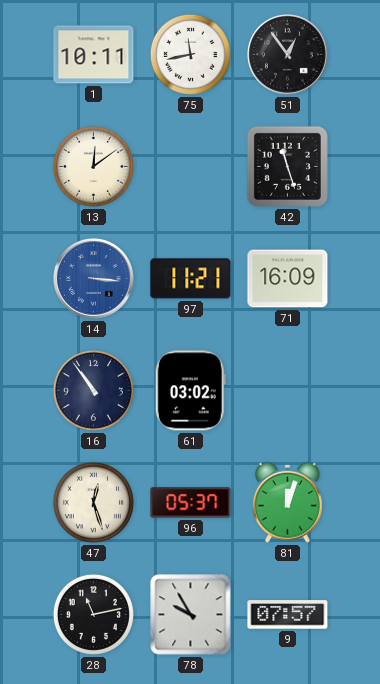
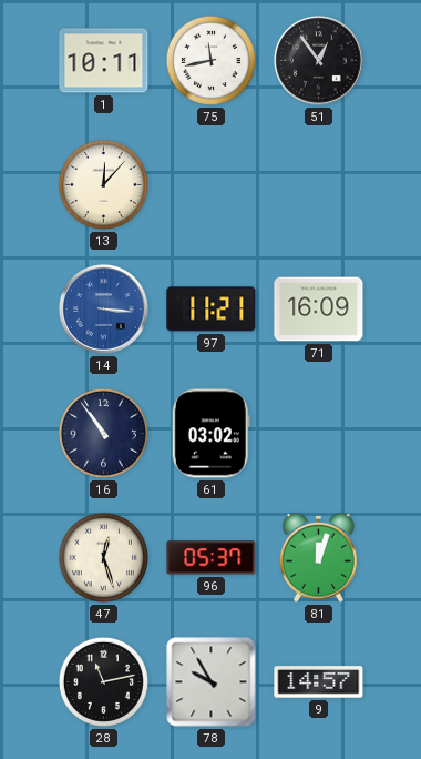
13: 12:09 -> 12:07 (103, 184)
42: 11:27 -> none (287, 166)
9: 07:57 -> 14:57 (319, 682)
